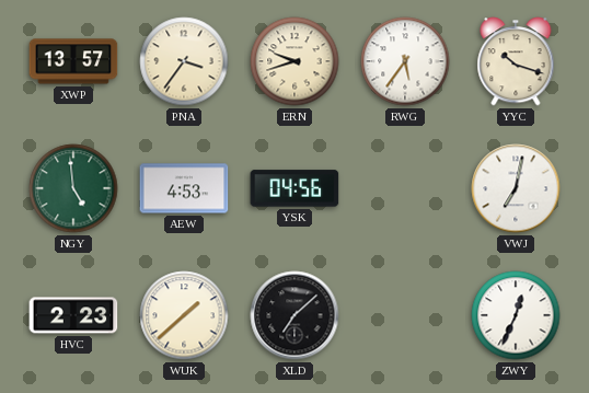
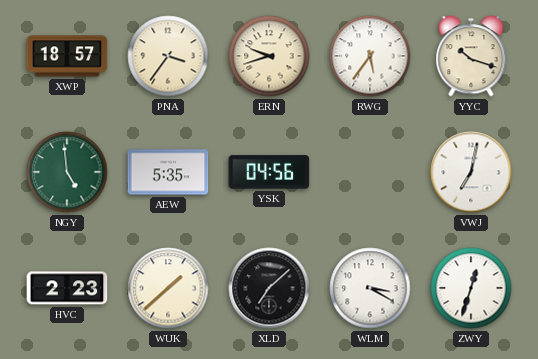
XWP: 13:57 -> 18:57 (67, 56)
AEW: 4:53 -> 5:35 (168, 172)
WLM: none -> 3:20 (370, 288)
ZWY: 12:34 -> 12:33 (471, 288)
